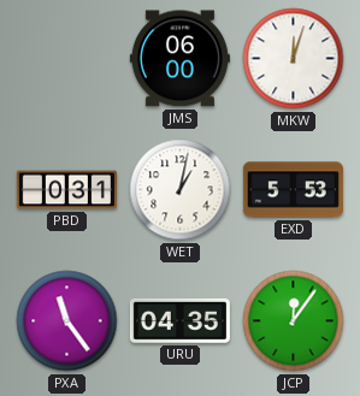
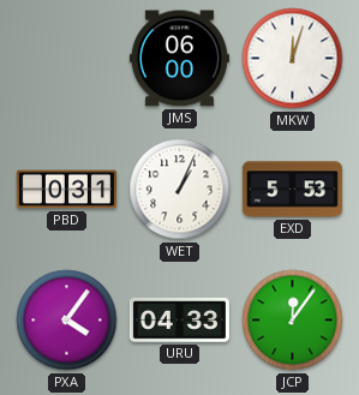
WET: 1:02 -> 1:04 (180, 190)
PXA: 11:24 -> 4:06 (67, 321)
URU: 04:35 -> 04:33 (179, 319)
